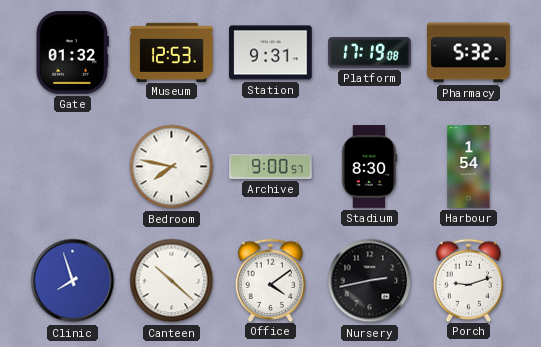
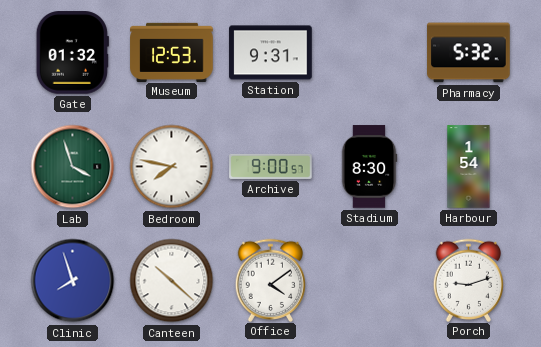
Platform: 17:19 -> none (370, 53)
Lab: none -> 3:57 (73, 167)
Nursery: 2:43 -> none (370, 281)
